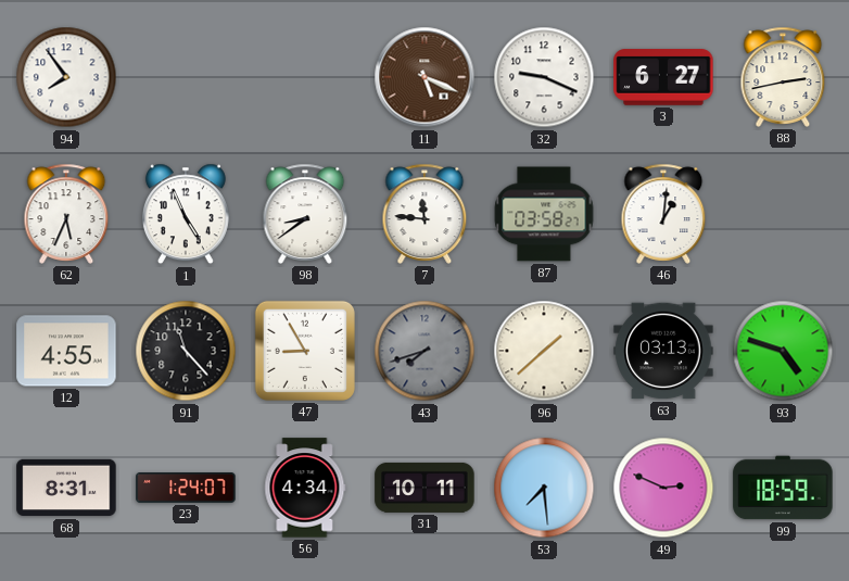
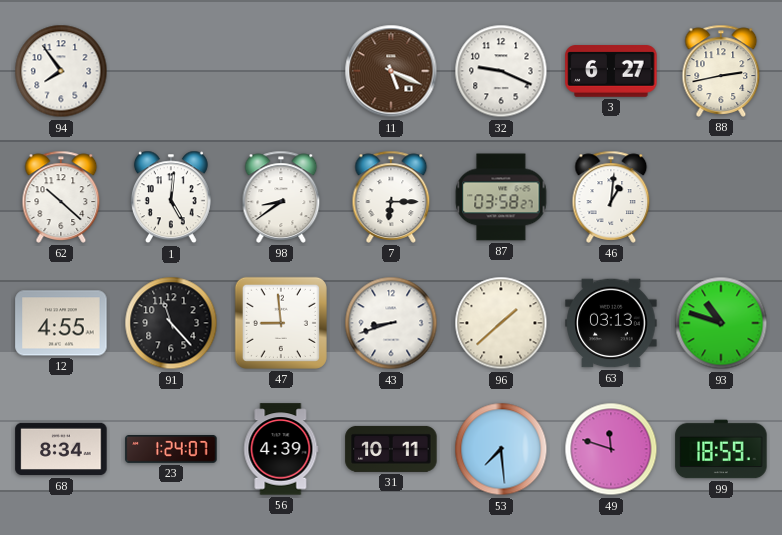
62: 5:34 -> 10:22 (61, 197)
1: 4:56 -> 5:01 (171, 197)
7: 11:46 -> 6:15 (391, 197)
47: 8:55 -> 8:59 (281, 323)
43: 7:42 -> 8:42 (391, 323)
43 dial: grey -> white (391, 323)
93: 4:48 -> 10:48 (721, 323)
68: 8:31 -> 8:34 (61, 449)
56: 4:34 -> 4:39 (281, 449)
49: 2:49 -> 11:48 (611, 449)
